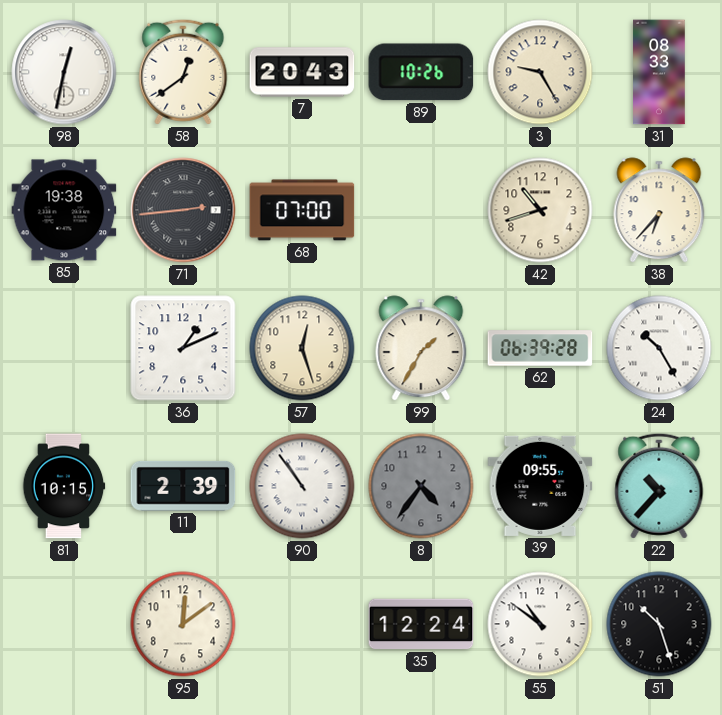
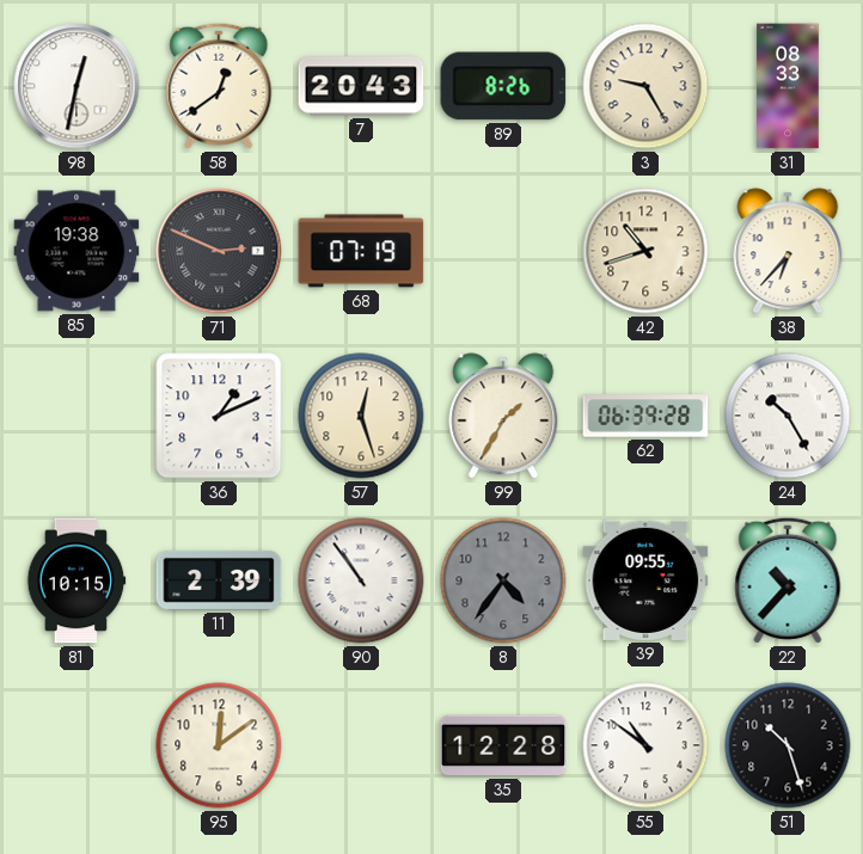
89: 10:26 -> 8:26 (503, 86)
71: 2:44 -> 2:49 (219, 251)
68: 07:00 -> 07:19 (361, 251)
35: 12:24 -> 12:28 (503, 745)
